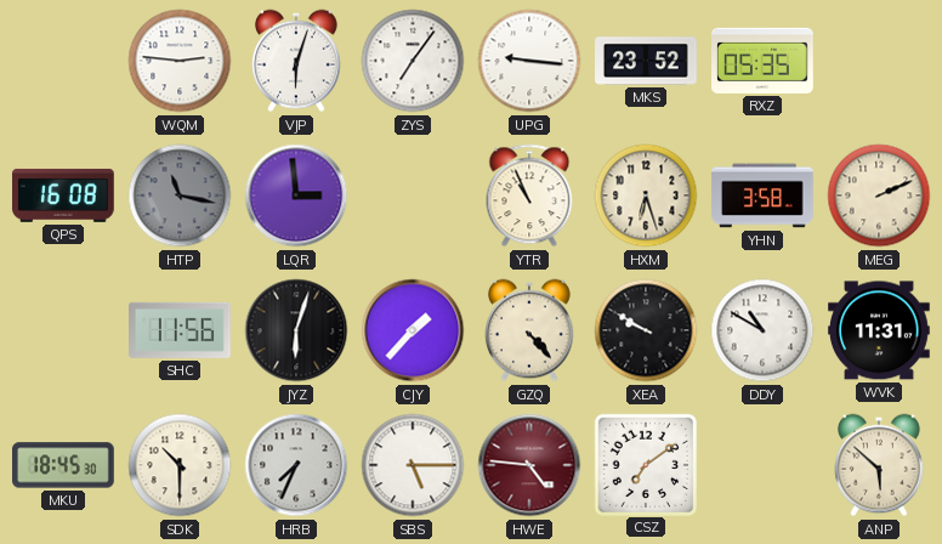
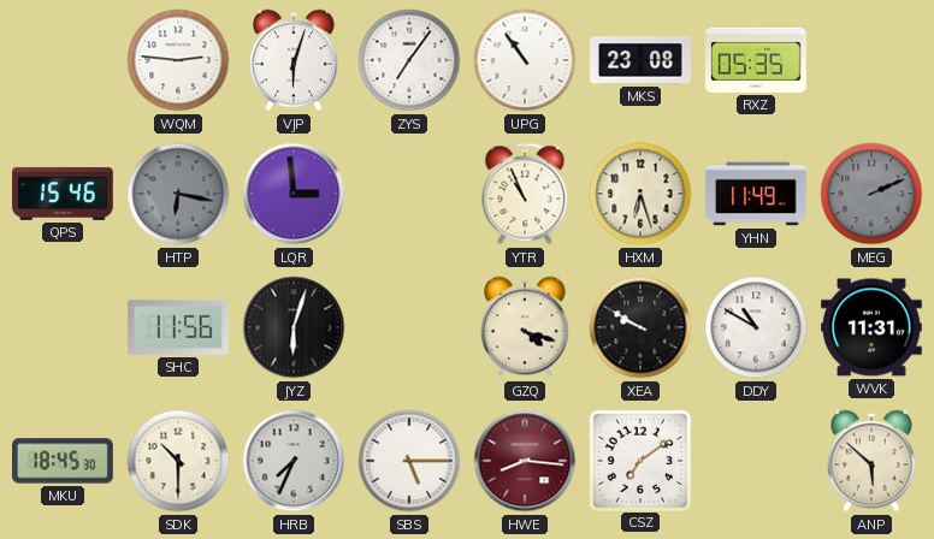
UPG: 9:16 -> 10:54 (525, 60)
MKS: 23:52 -> 23:08 (640, 60)
QPS: 16:08 -> 15:46 (63, 194)
HTP: 11:17 -> 6:17 (178, 194)
YHN: 3:58 -> 11:49 (756, 194)
MEG dial: cream -> grey (871, 194)
CJY: 1:37 -> none (413, 330)
GZQ: 4:23 -> 4:18 (526, 327)
HWE: 4:46 -> 8:16 (525, 461)
